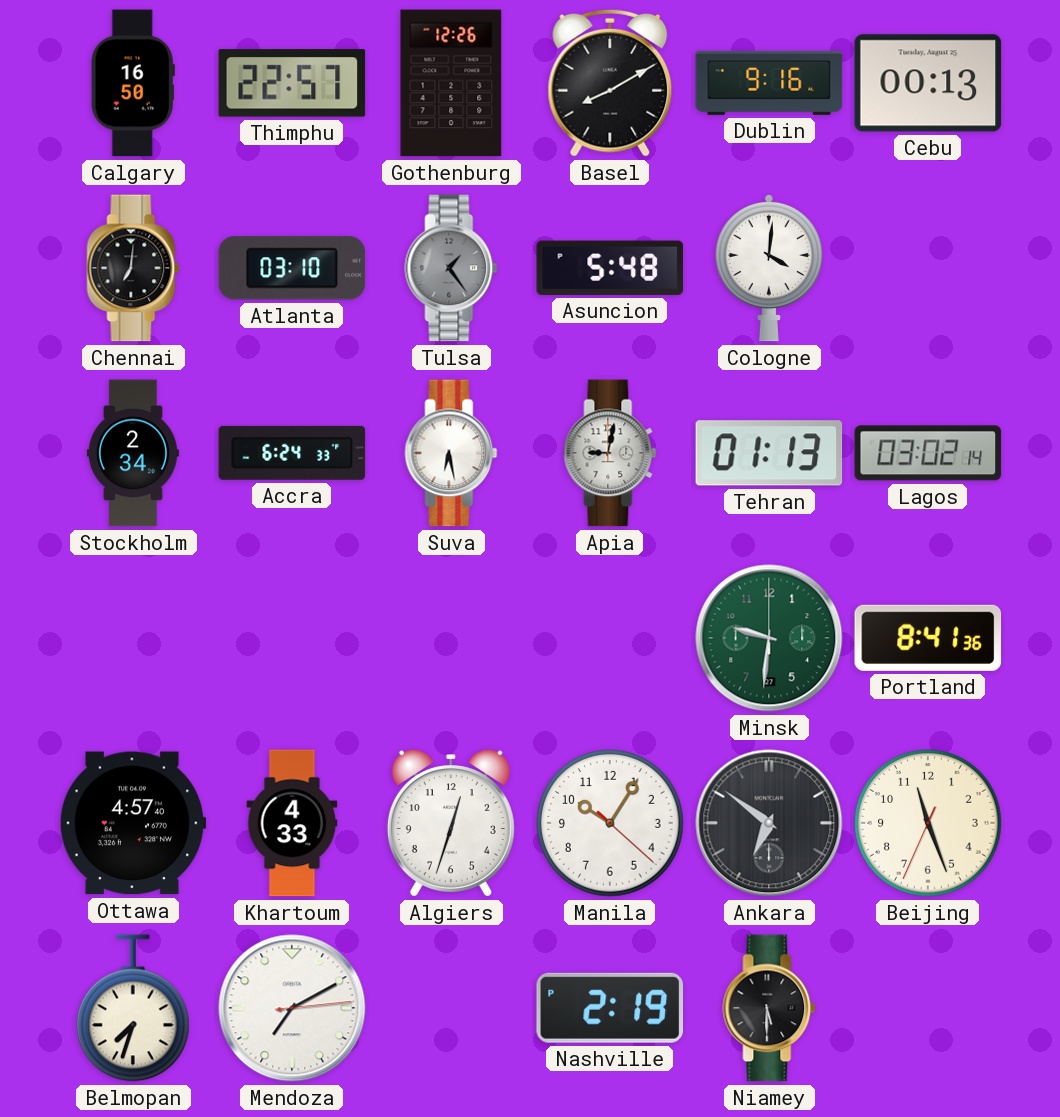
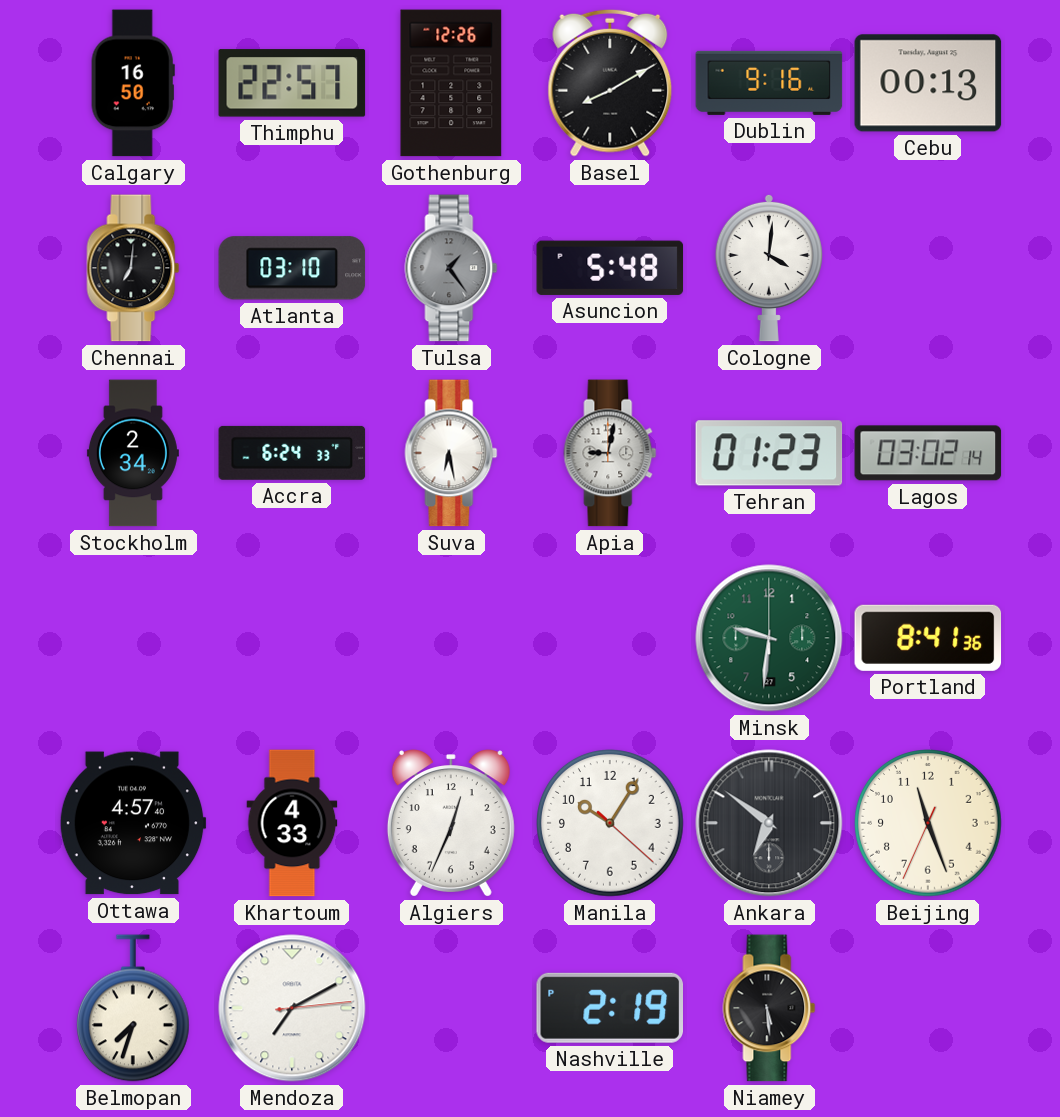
Tehran: 01:13 -> 01:23 (769, 453)
Algiers: 12:33 -> 12:34 (451, 823)
Niamey: 5:30 -> 5:29 (769, 1008)
